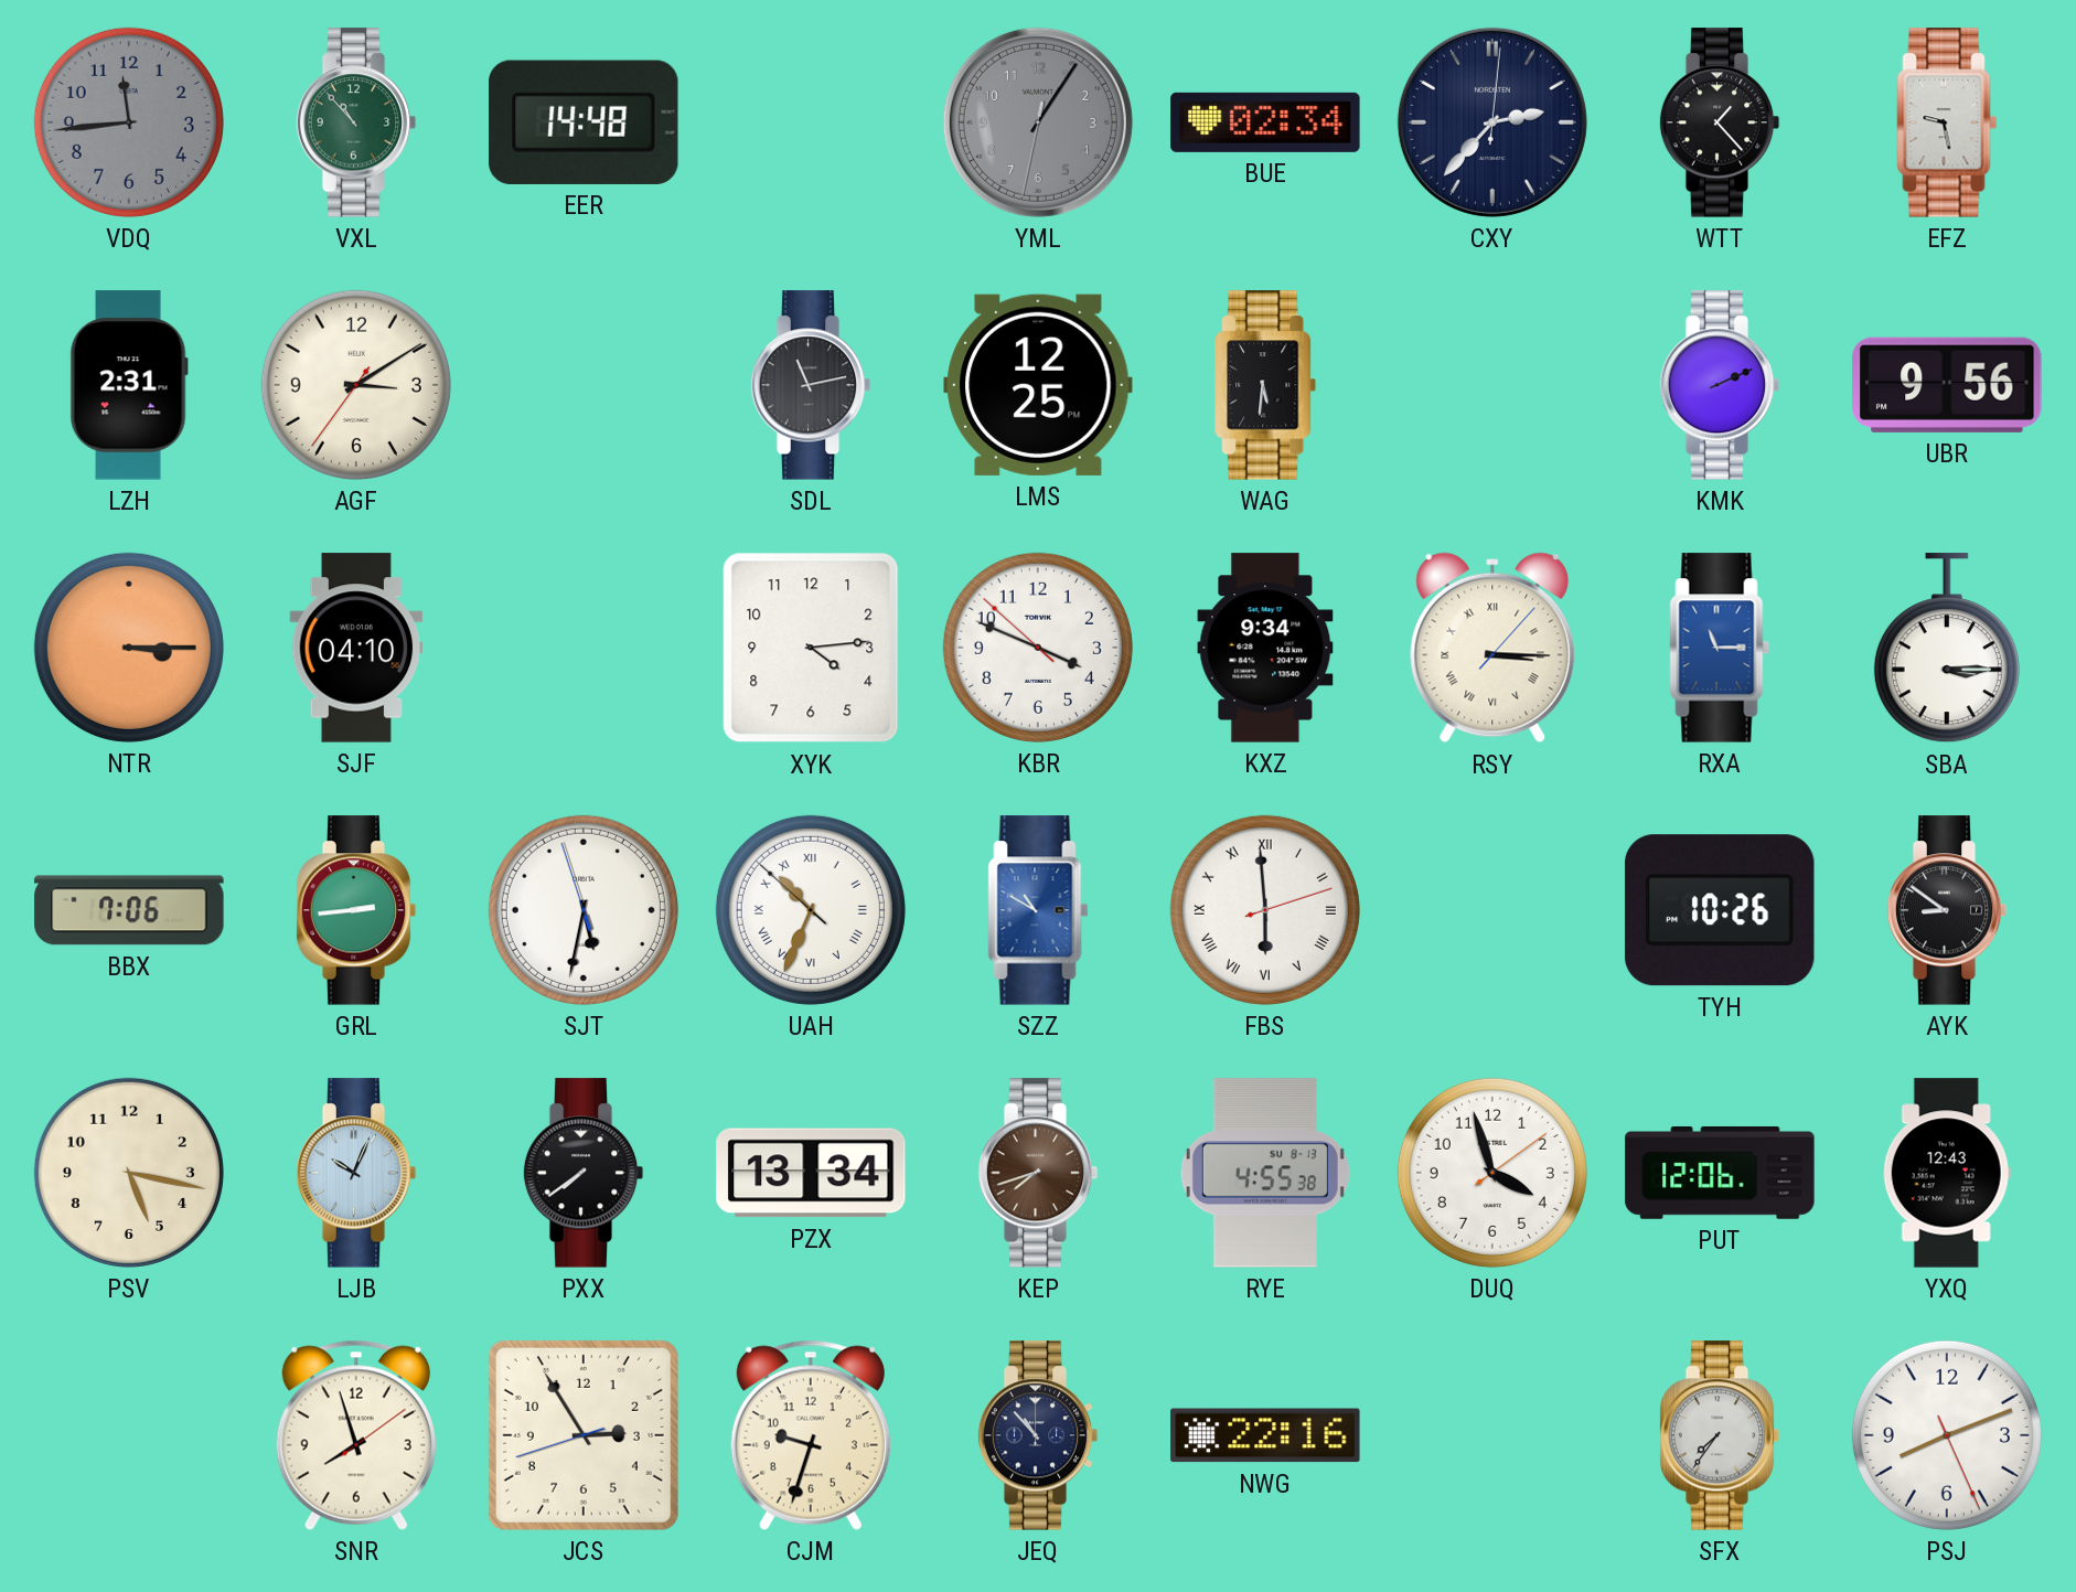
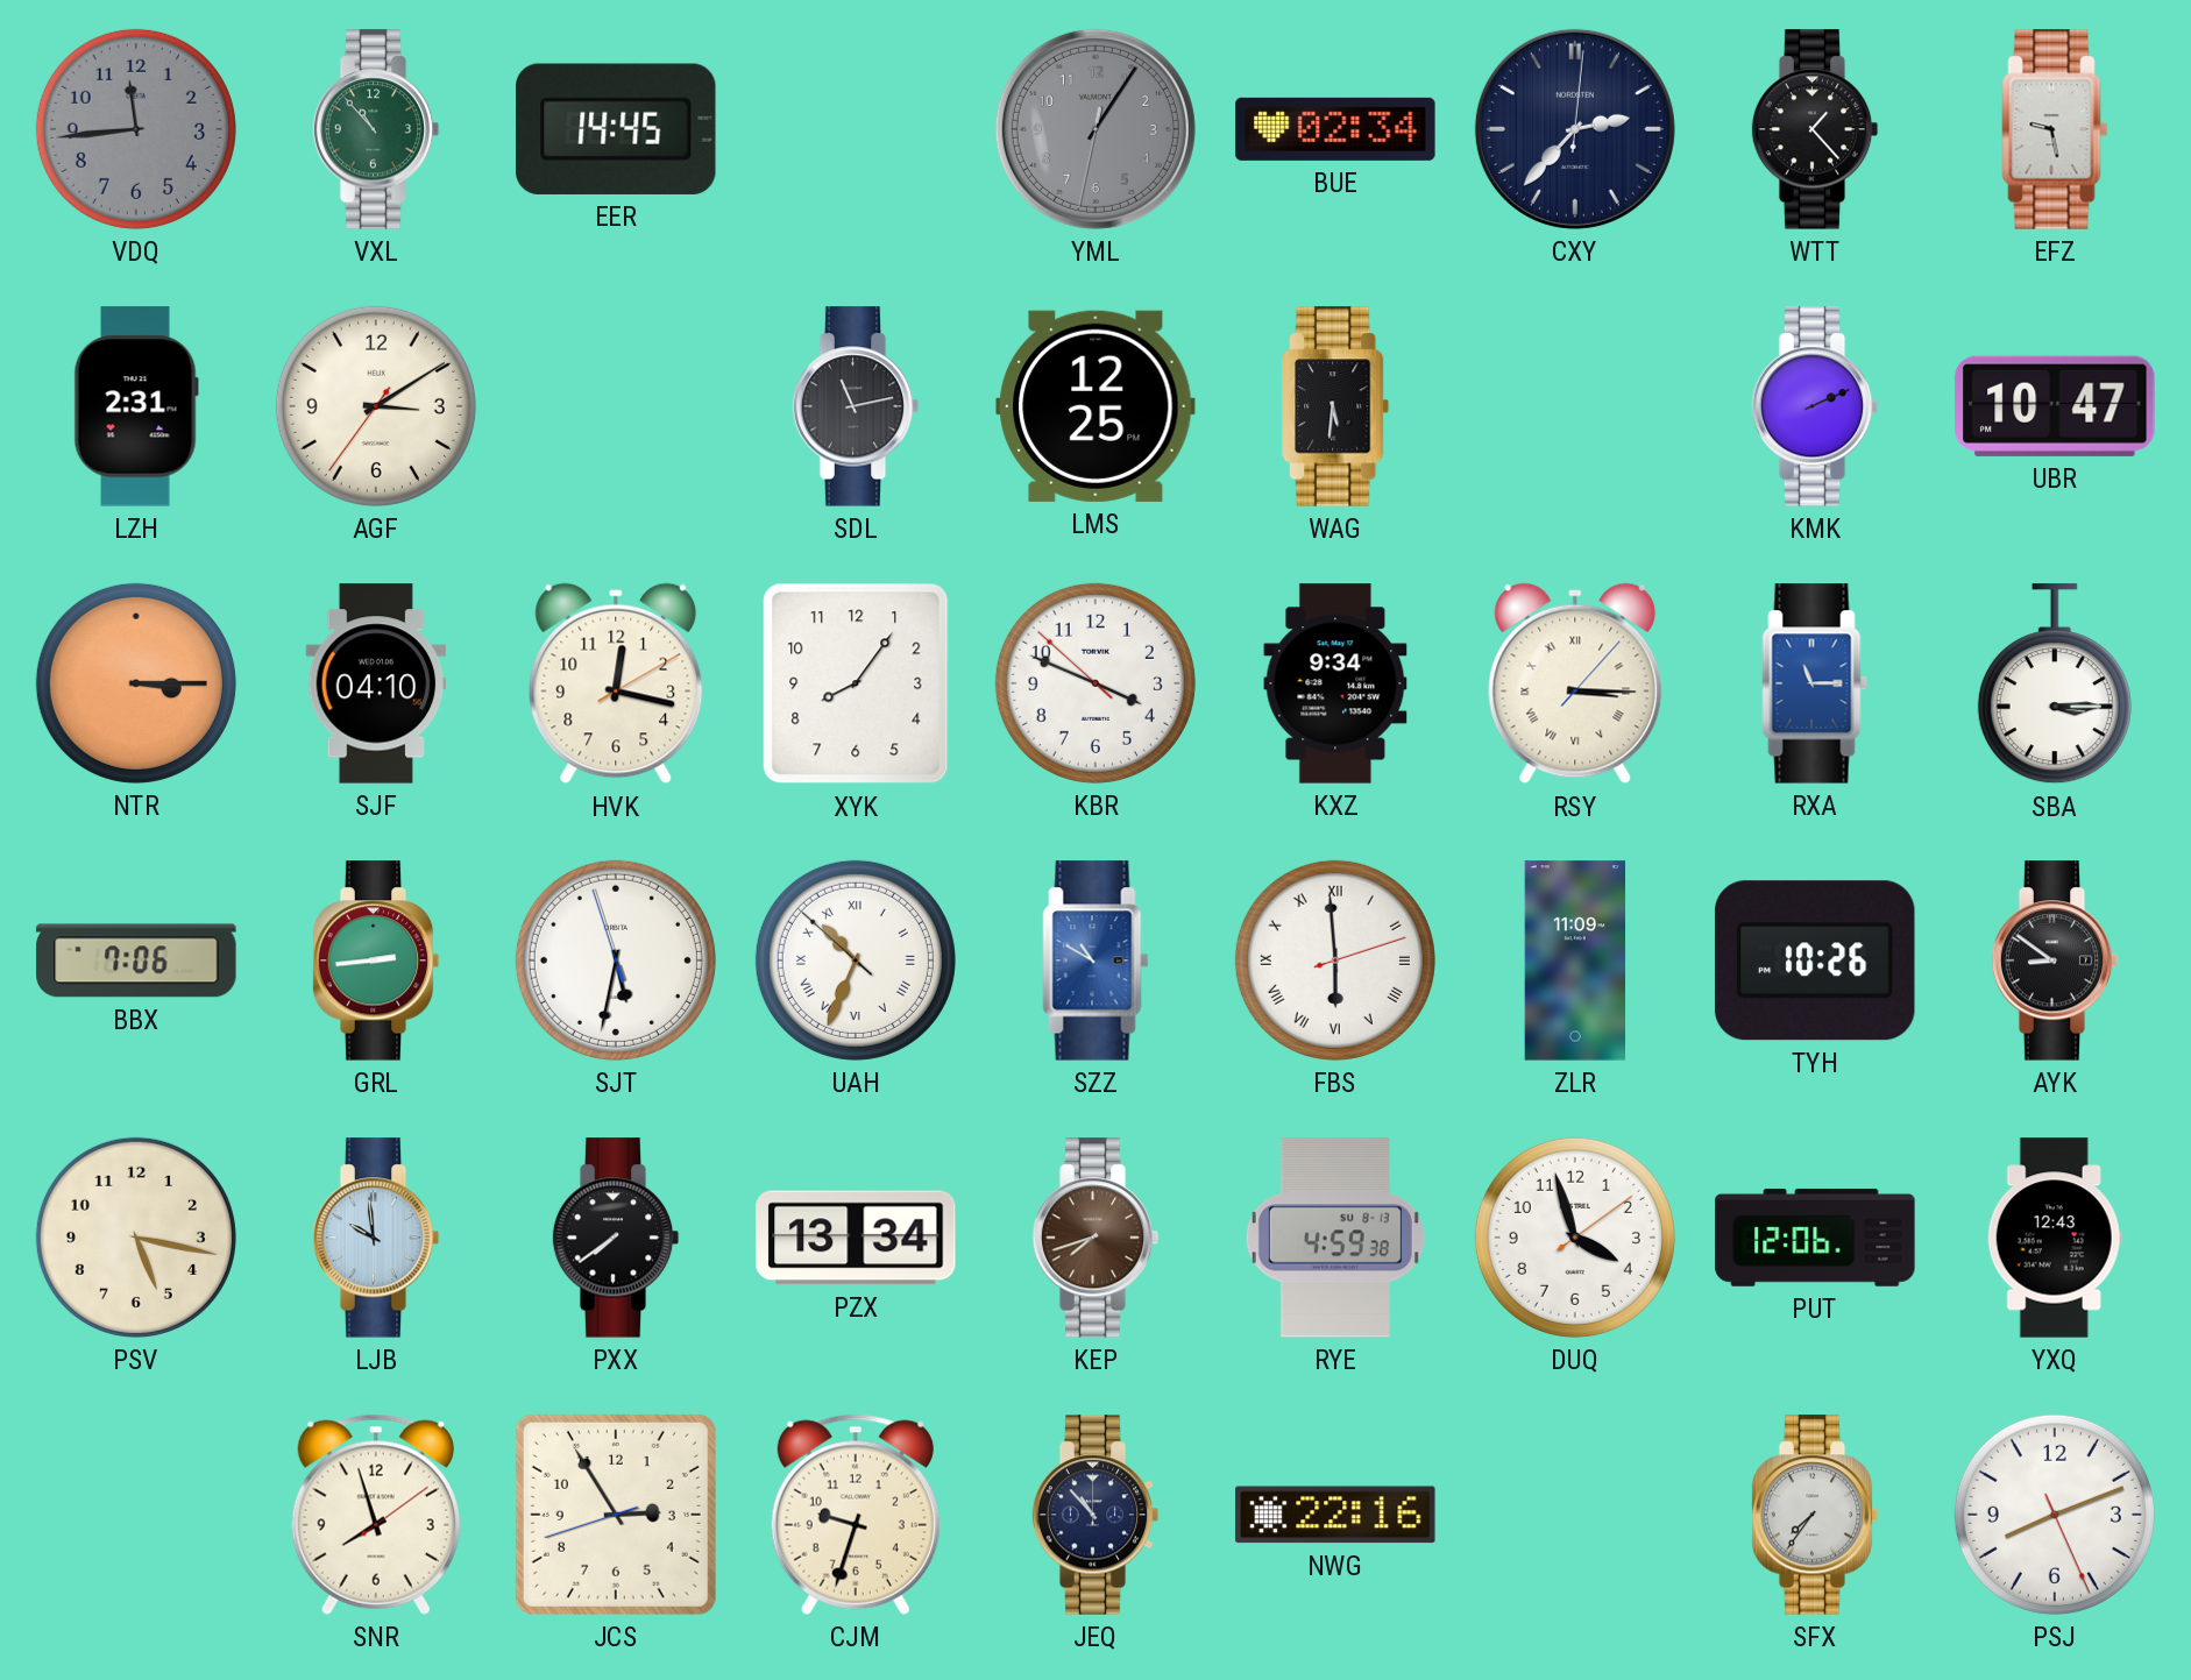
EER: 14:48 -> 14:45 (617, 129)
UBR: 9:56 -> 10:47 (2056, 406)
HVK: none -> 12:17 (616, 683)
XYK: 4:14 -> 8:06 (856, 683)
ZLR: none -> 11:09 (1575, 960)
LJB: 10:04 -> 9:59 (376, 1238)
RYE: 4:55 -> 4:59 (1335, 1238)
